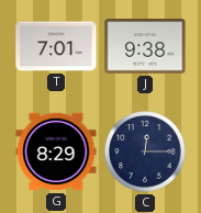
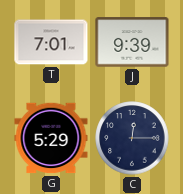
J: 9:38 -> 9:39 (132, 42)
G: 8:29 -> 5:29 (51, 138)
